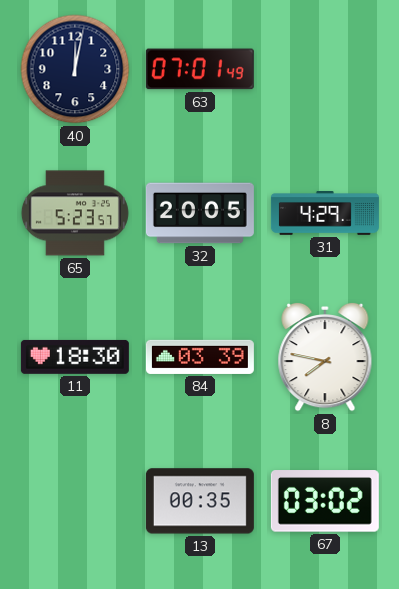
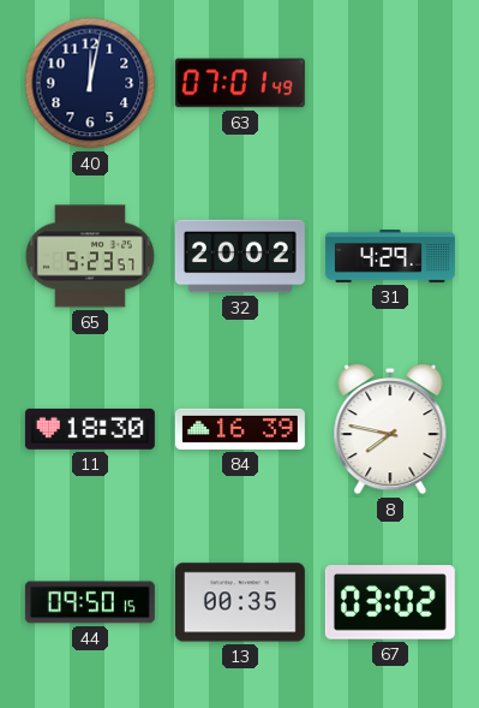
32: 20:05 -> 20:02 (240, 256)
84: 03:39 -> 16:39 (240, 429)
44: none -> 09:50 (90, 602)
